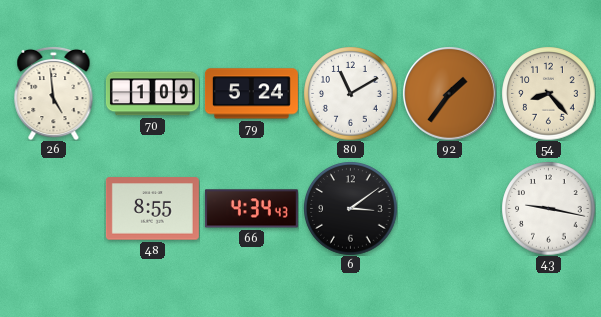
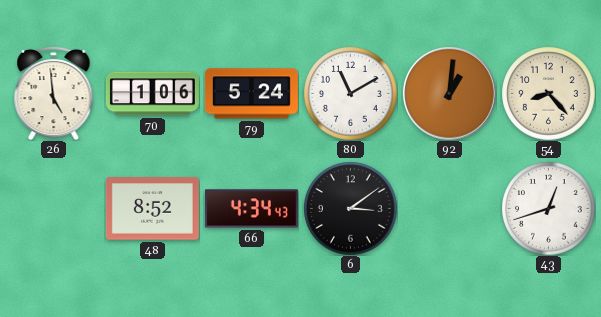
70: 1:09 -> 1:06 (152, 94)
92: 1:36 -> 1:01 (450, 94)
48: 8:55 -> 8:52 (152, 209)
43: 9:17 -> 12:42 (548, 208)
